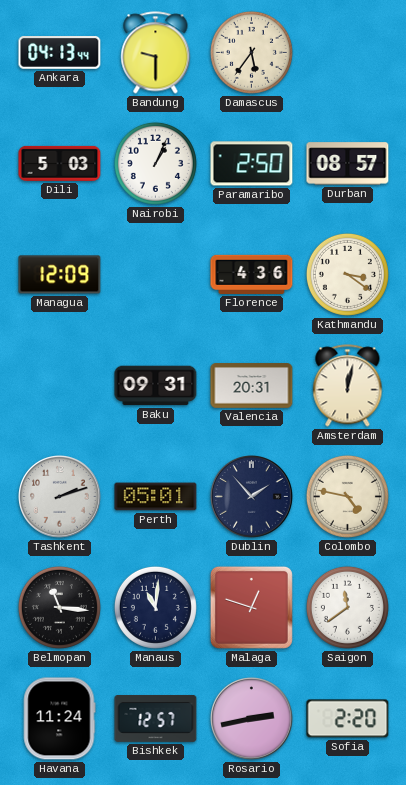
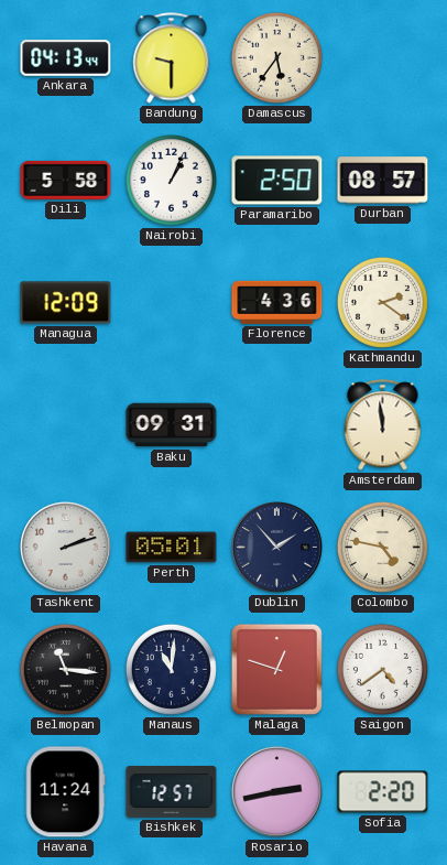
Dili: 5:03 -> 5:58 (66, 180)
Kathmandu: 3:21 -> 2:21 (382, 302)
Valencia: 20:31 -> none (252, 386)
Amsterdam: 12:02 -> 11:59 (383, 425)
Saigon: 11:39 -> 4:39 (382, 669)
